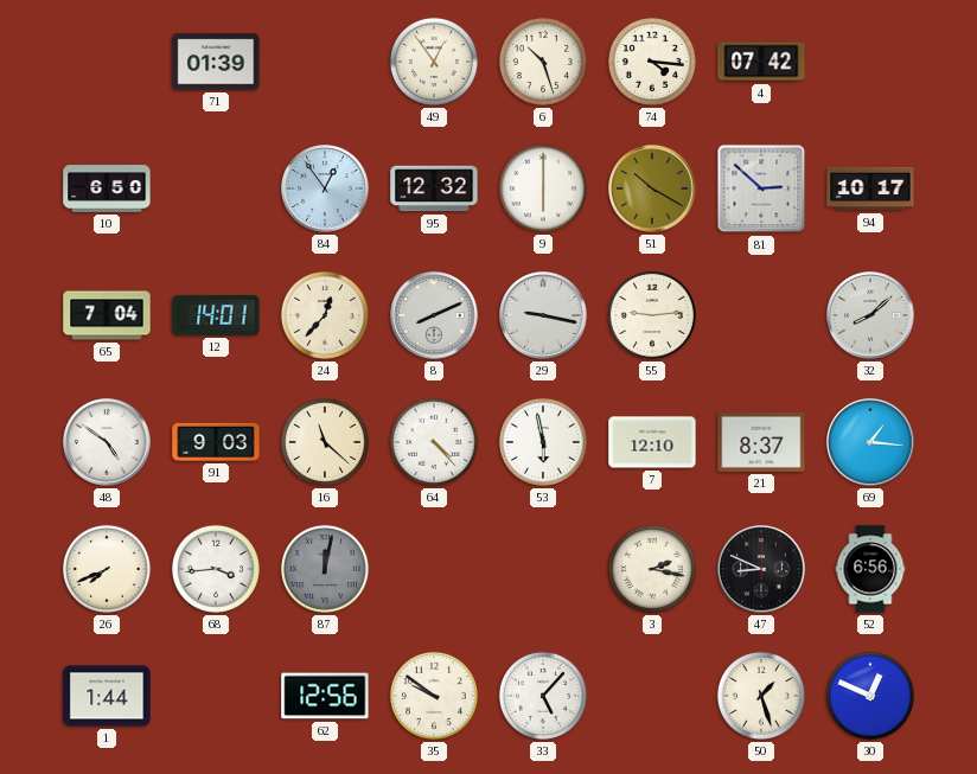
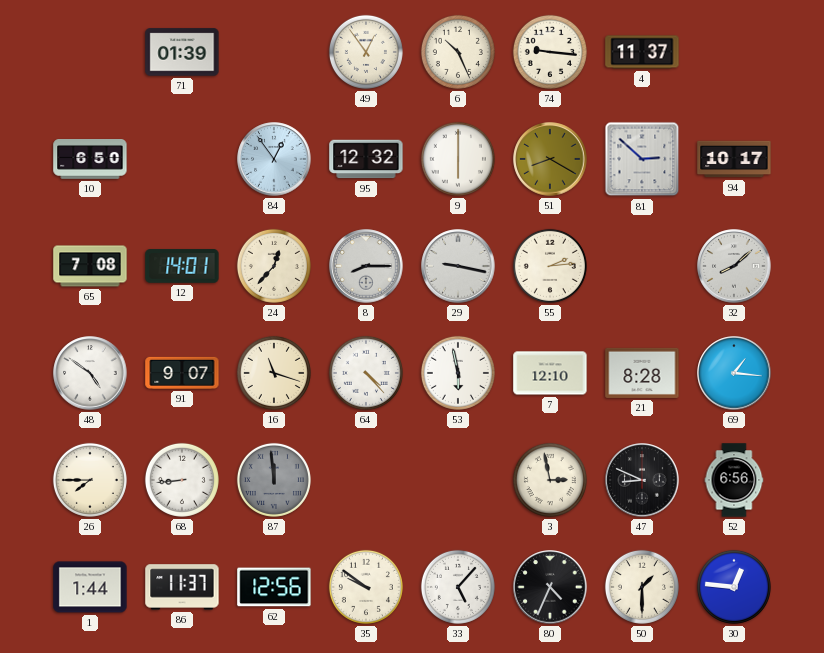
6: 10:27 -> 10:26 (458, 52)
74: 4:16 -> 9:16 (550, 52)
4: 07:42 -> 11:37 (642, 52)
51: 10:20 -> 8:20 (550, 159)
65: 7:04 -> 7:08 (90, 266)
8: 8:11 -> 8:15 (366, 266)
55: 9:14 -> 2:14 (550, 266)
91: 9:03 -> 9:07 (182, 373)
16: 11:22 -> 11:18 (274, 373)
21: 8:37 -> 8:28 (642, 373)
26: 7:41 -> 7:45 (90, 480)
68: 3:44 -> 8:44 (182, 480)
87: 12:02 -> 11:59 (274, 480)
3: 2:17 -> 2:58 (550, 480)
86: none -> 11:37 (182, 587)
80: none -> 4:34 (550, 587)
50: 1:27 -> 1:30 (642, 587)
30: 12:49 -> 12:46 (734, 587)
